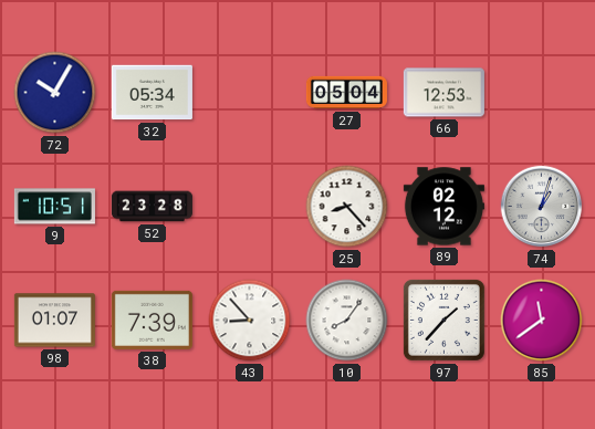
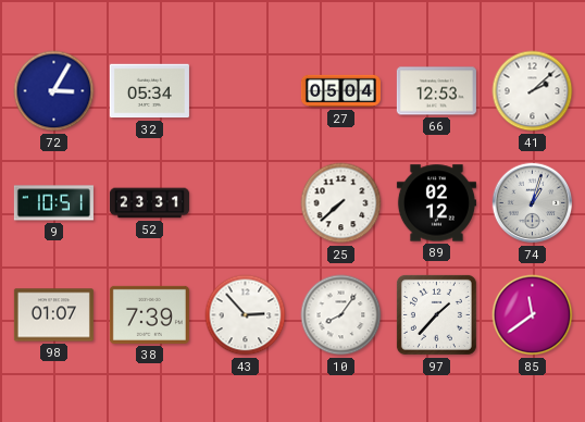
72: 10:05 -> 3:05 (54, 91)
41: none -> 2:08 (533, 91)
52: 23:28 -> 23:31 (149, 203)
25: 8:23 -> 7:38 (341, 203)
43: 8:53 -> 2:53 (246, 315)
